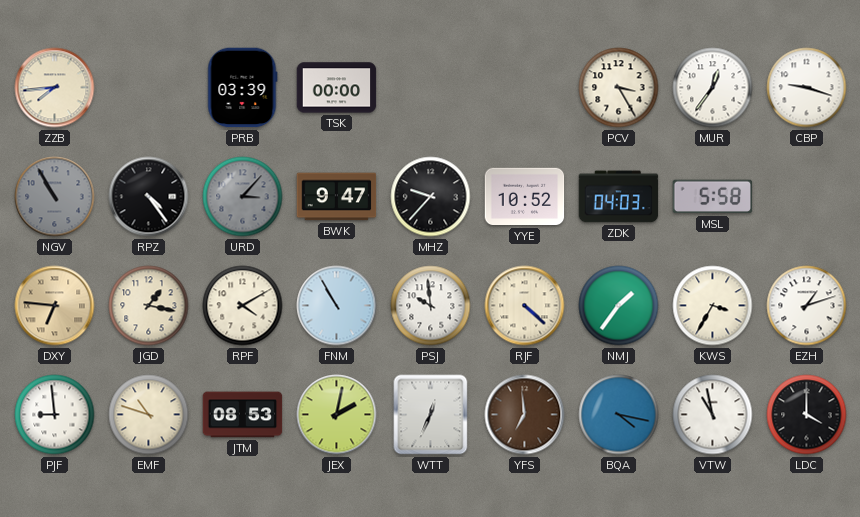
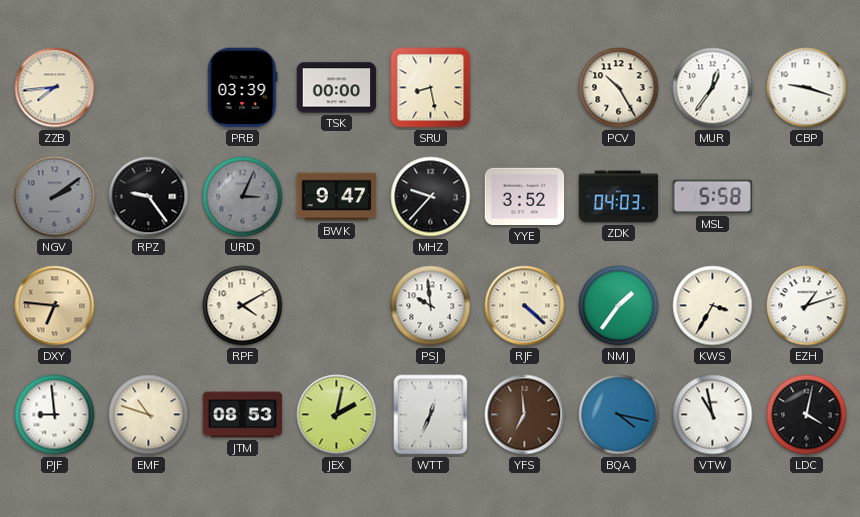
SRU: none -> 8:28 (431, 88)
PCV: 3:25 -> 10:25 (619, 88)
NGV: 10:55 -> 2:09 (55, 197)
RPZ: 4:24 -> 9:24 (149, 197)
URD: 3:07 -> 3:04 (243, 197)
YYE: 10:52 -> 3:52 (525, 197)
JGD: 1:17 -> none (149, 306)
FNM: 10:55 -> none (337, 306)
LDC: 4:00 -> 4:02 (807, 415)
